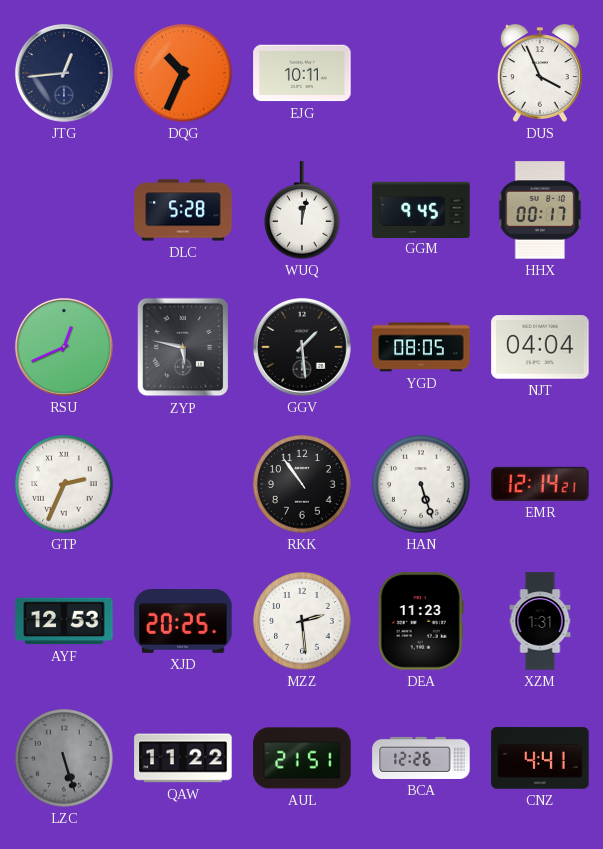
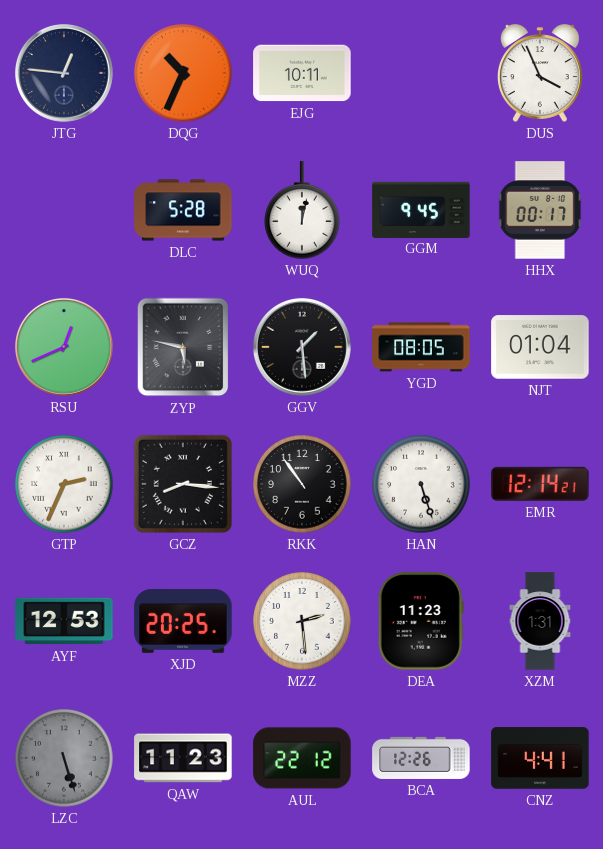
JTG: 12:44 -> 12:46 (64, 73)
NJT: 04:04 -> 01:04 (540, 347)
GCZ: none -> 8:16 (183, 484)
QAW: 11:22 -> 11:23 (183, 758)
AUL: 21:51 -> 22:12 (302, 758)
